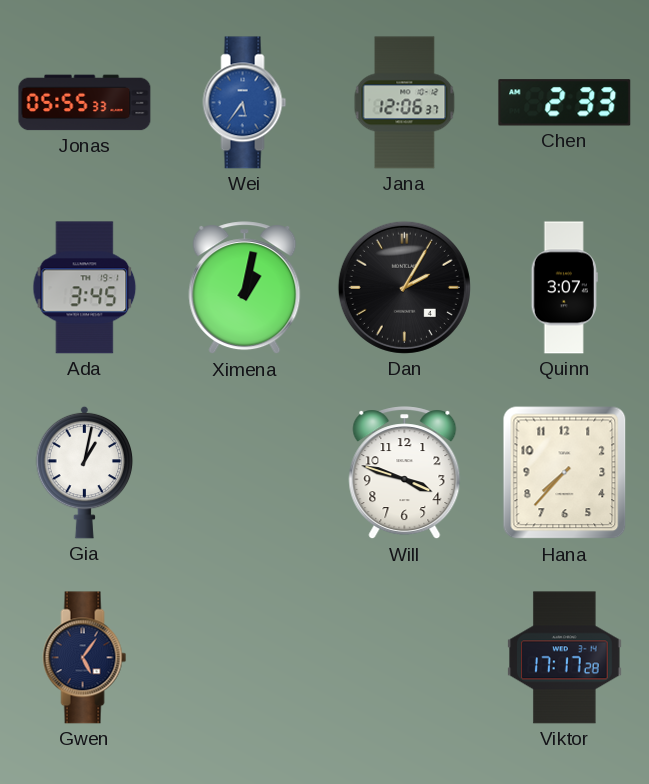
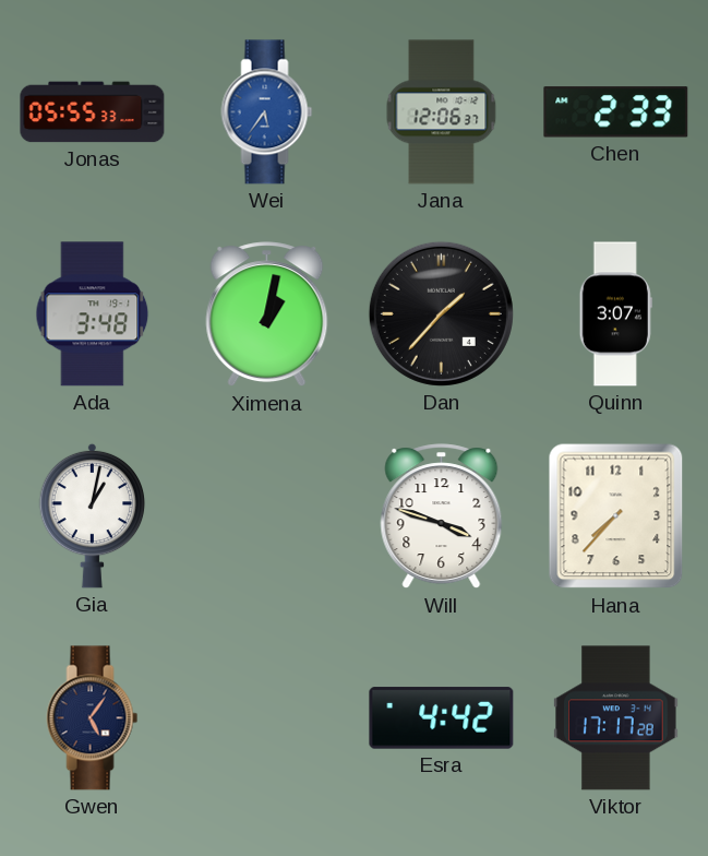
Ada: 3:45 -> 3:48 (93, 314)
Dan: 2:05 -> 1:37 (441, 313)
Esra: none -> 4:42 (442, 718)
